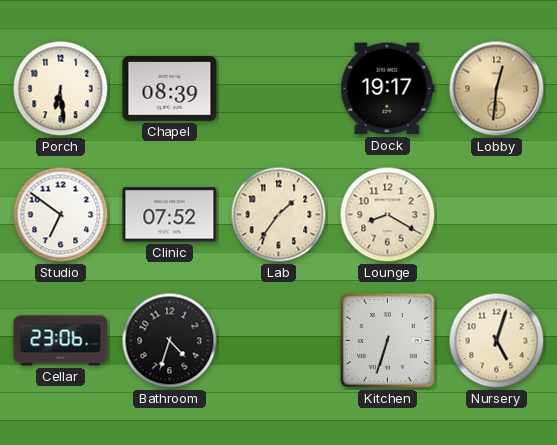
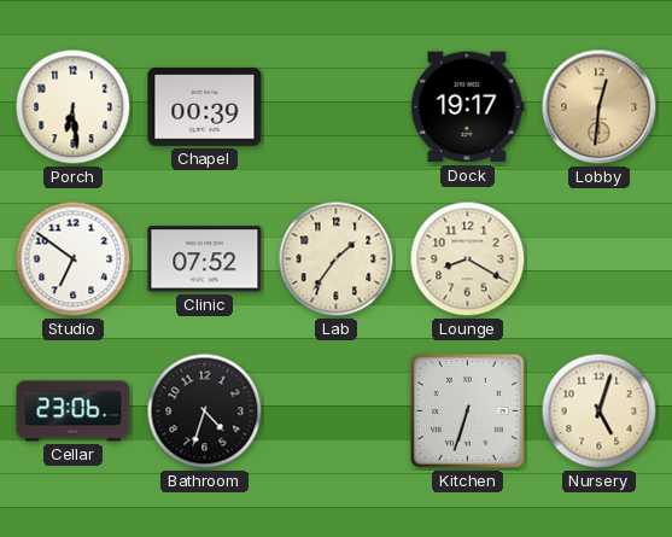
Chapel: 08:39 -> 00:39 (205, 106)
